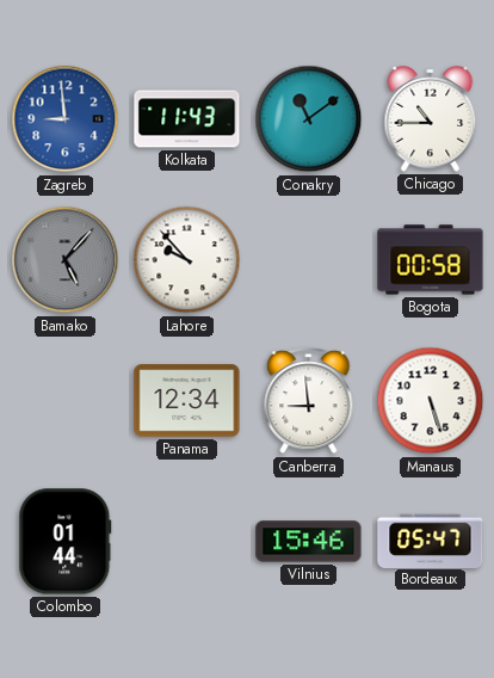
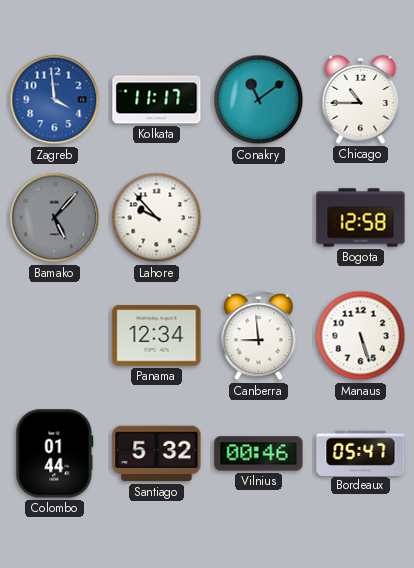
Zagreb: 8:59 -> 3:59 (55, 100)
Kolkata: 11:43 -> 11:17 (157, 100)
Bogota: 00:58 -> 12:58 (361, 218)
Santiago: none -> 5:32 (157, 454)
Vilnius: 15:46 -> 00:46 (259, 454)
